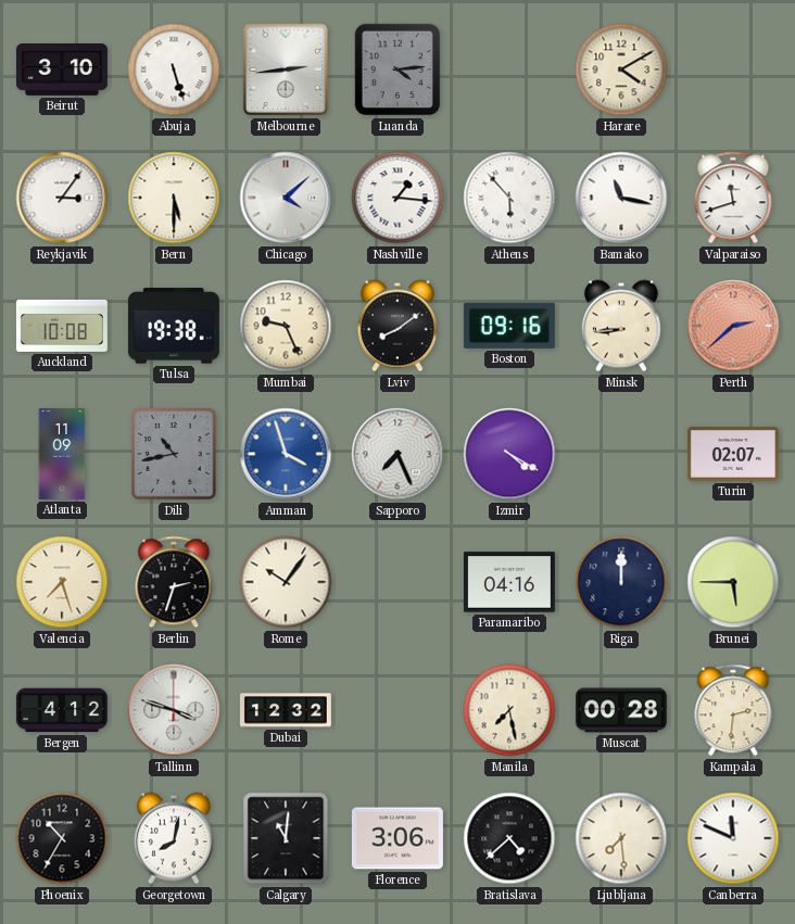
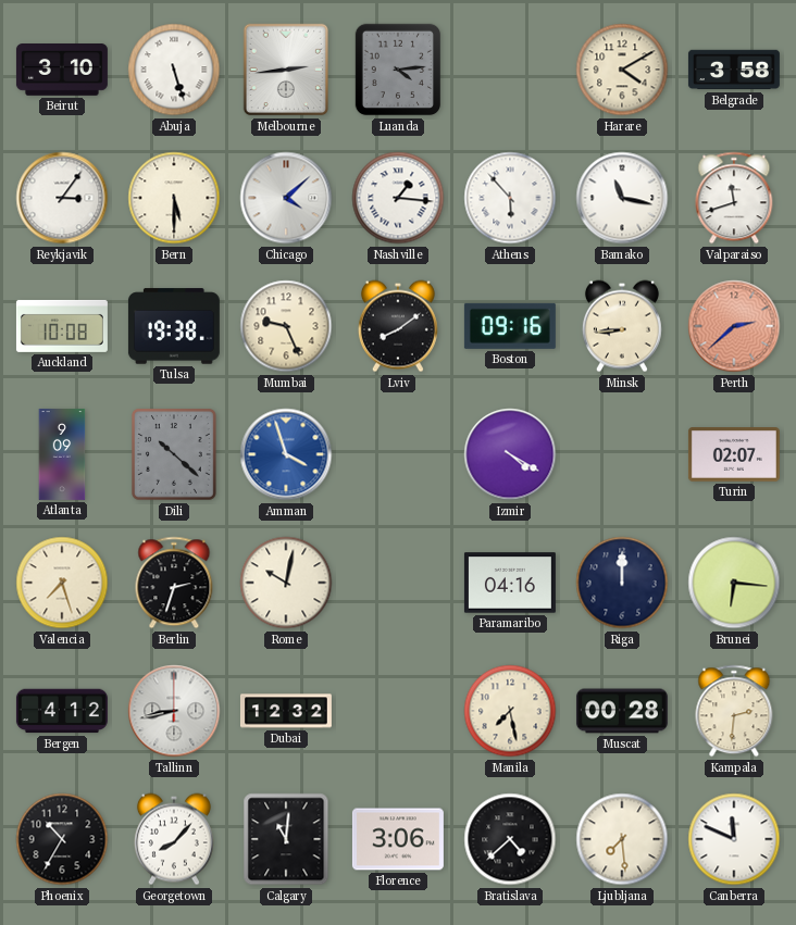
Belgrade: none -> 3:58 (734, 70)
Atlanta: 11:09 -> 9:09 (62, 454)
Dili: 10:43 -> 10:22 (174, 455)
Sapporo: 7:26 -> none (397, 454)
Rome: 10:06 -> 10:02 (286, 583)
Brunei: 5:45 -> 6:16 (734, 583)
Tallinn: 3:48 -> 8:43 (174, 711)
Georgetown: 8:02 -> 8:07 (174, 839)
